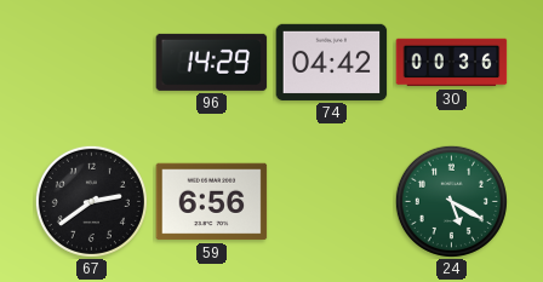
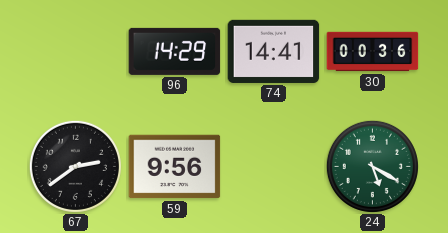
74: 04:42 -> 14:41 (274, 51)
59: 6:56 -> 9:56 (175, 167)
